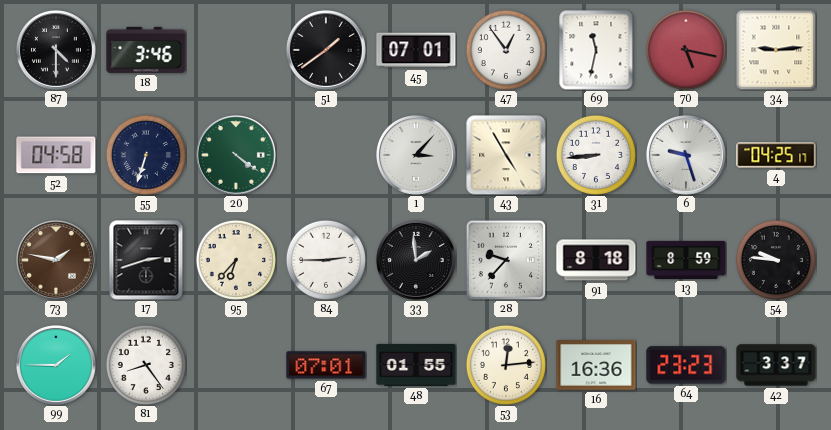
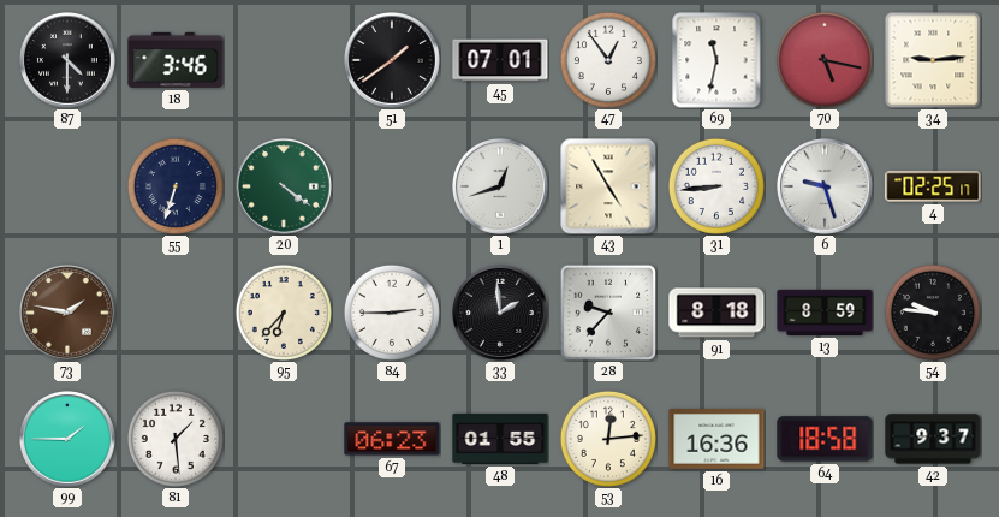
52: 04:58 -> none (56, 155)
1: 3:07 -> 12:42 (501, 188)
4: 04:25 -> 02:25 (933, 186)
17: 2:42 -> none (146, 260)
81: 8:24 -> 1:29 (176, 439)
67: 07:01 -> 06:23 (392, 439)
64: 23:23 -> 18:58 (825, 439)
42: 3:37 -> 9:37 (933, 439)
